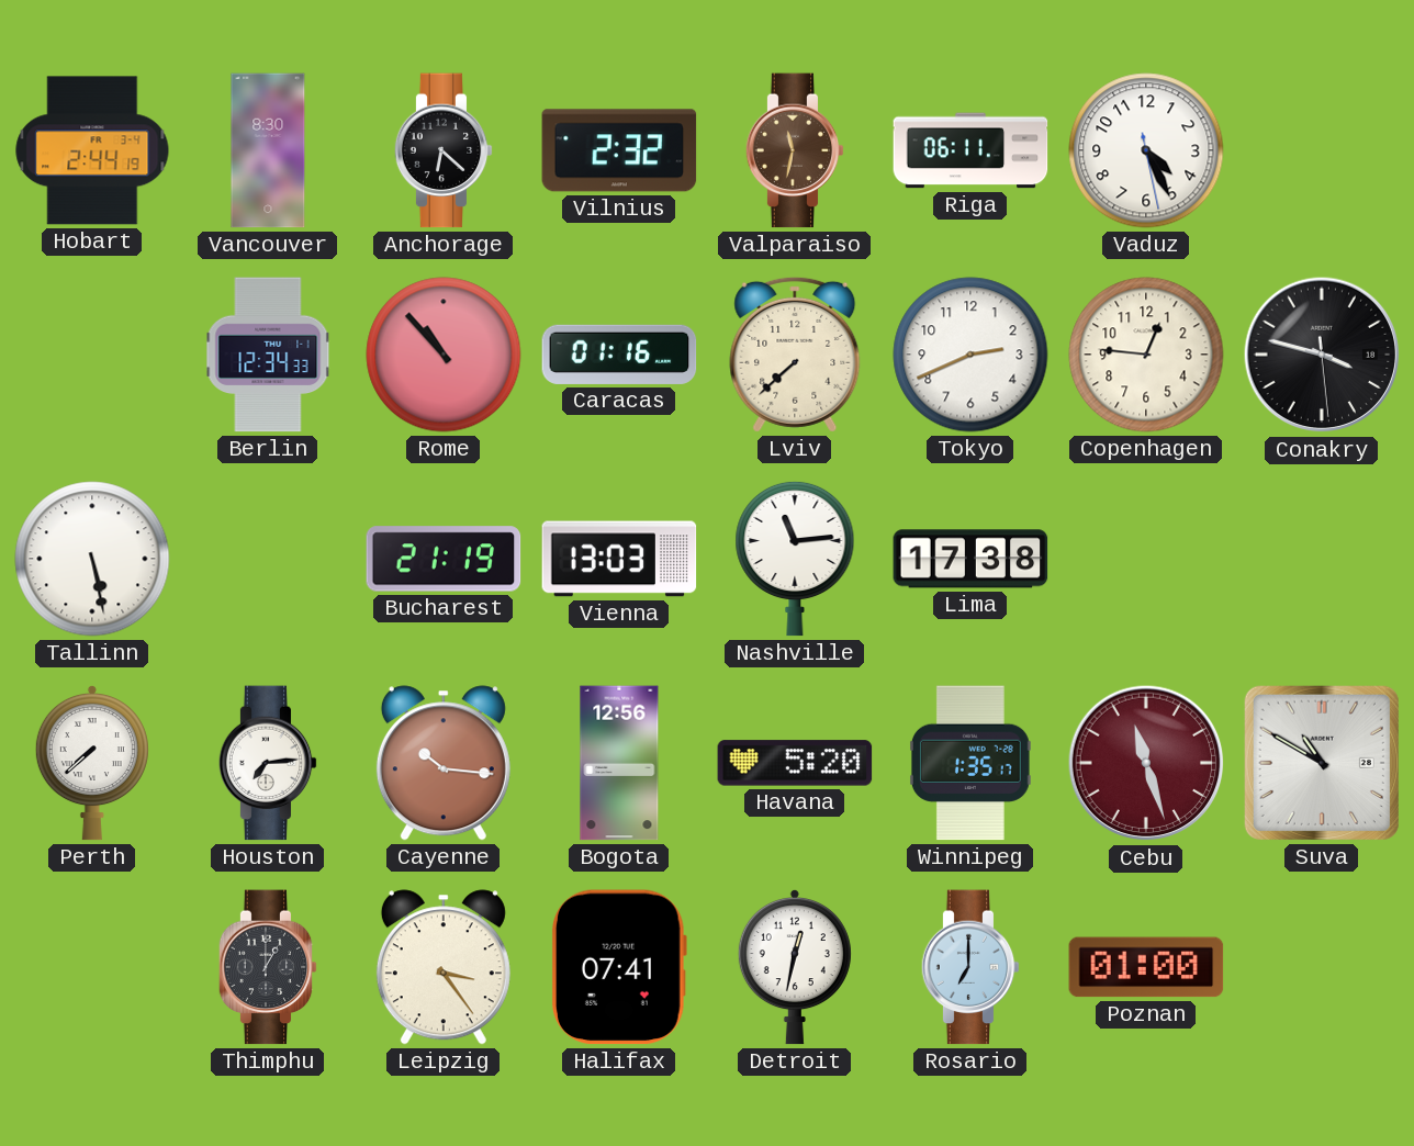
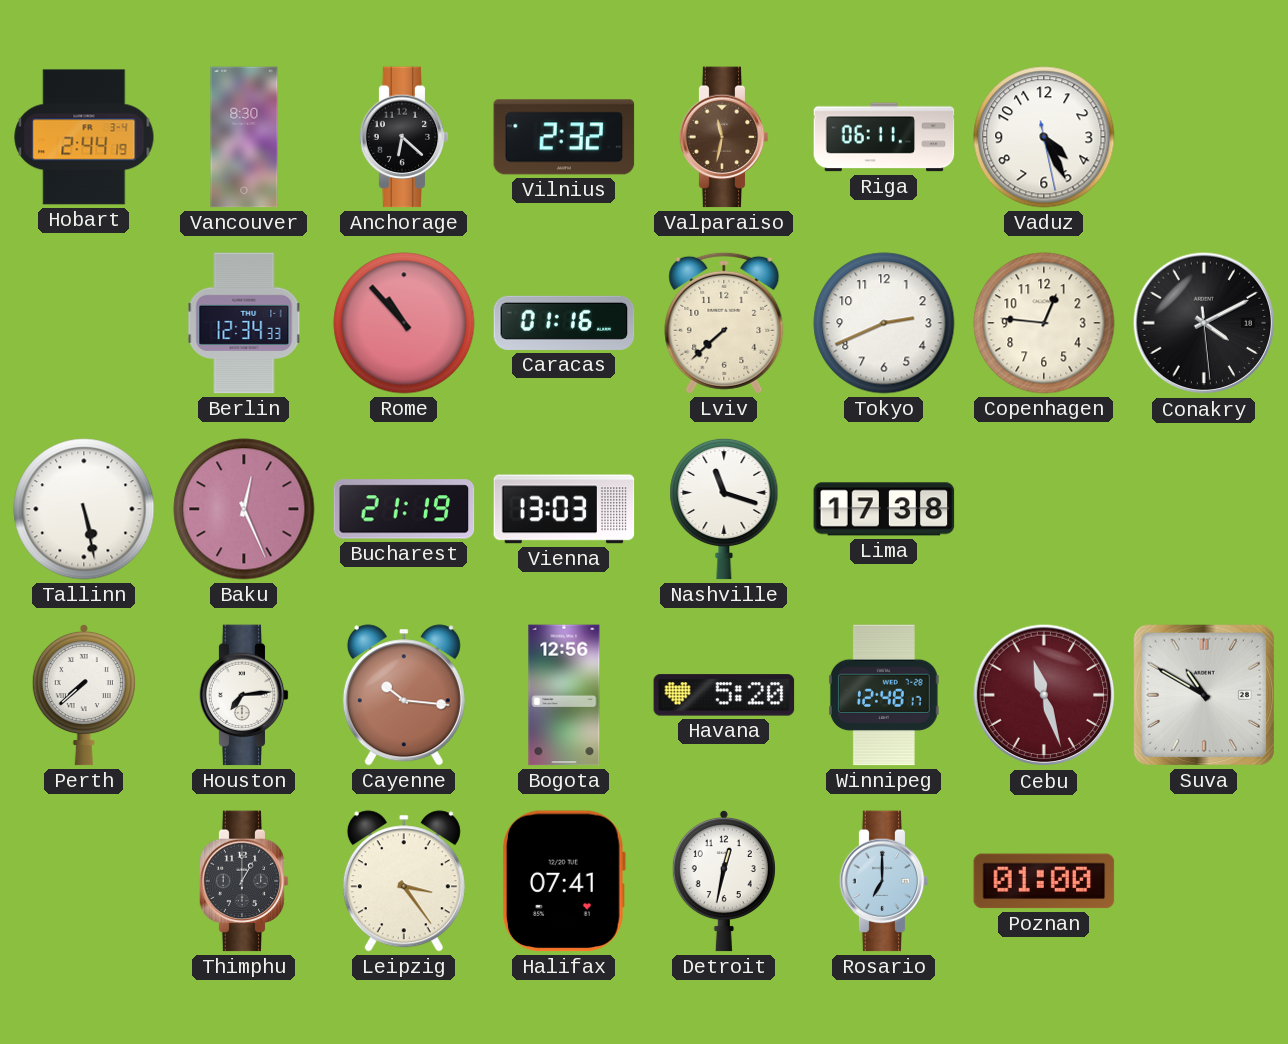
Conakry: 3:47 -> 4:10 (1204, 323)
Baku: none -> 12:26 (244, 509)
Nashville: 11:14 -> 11:18 (724, 509)
Winnipeg: 1:35 -> 12:48 (884, 695)
